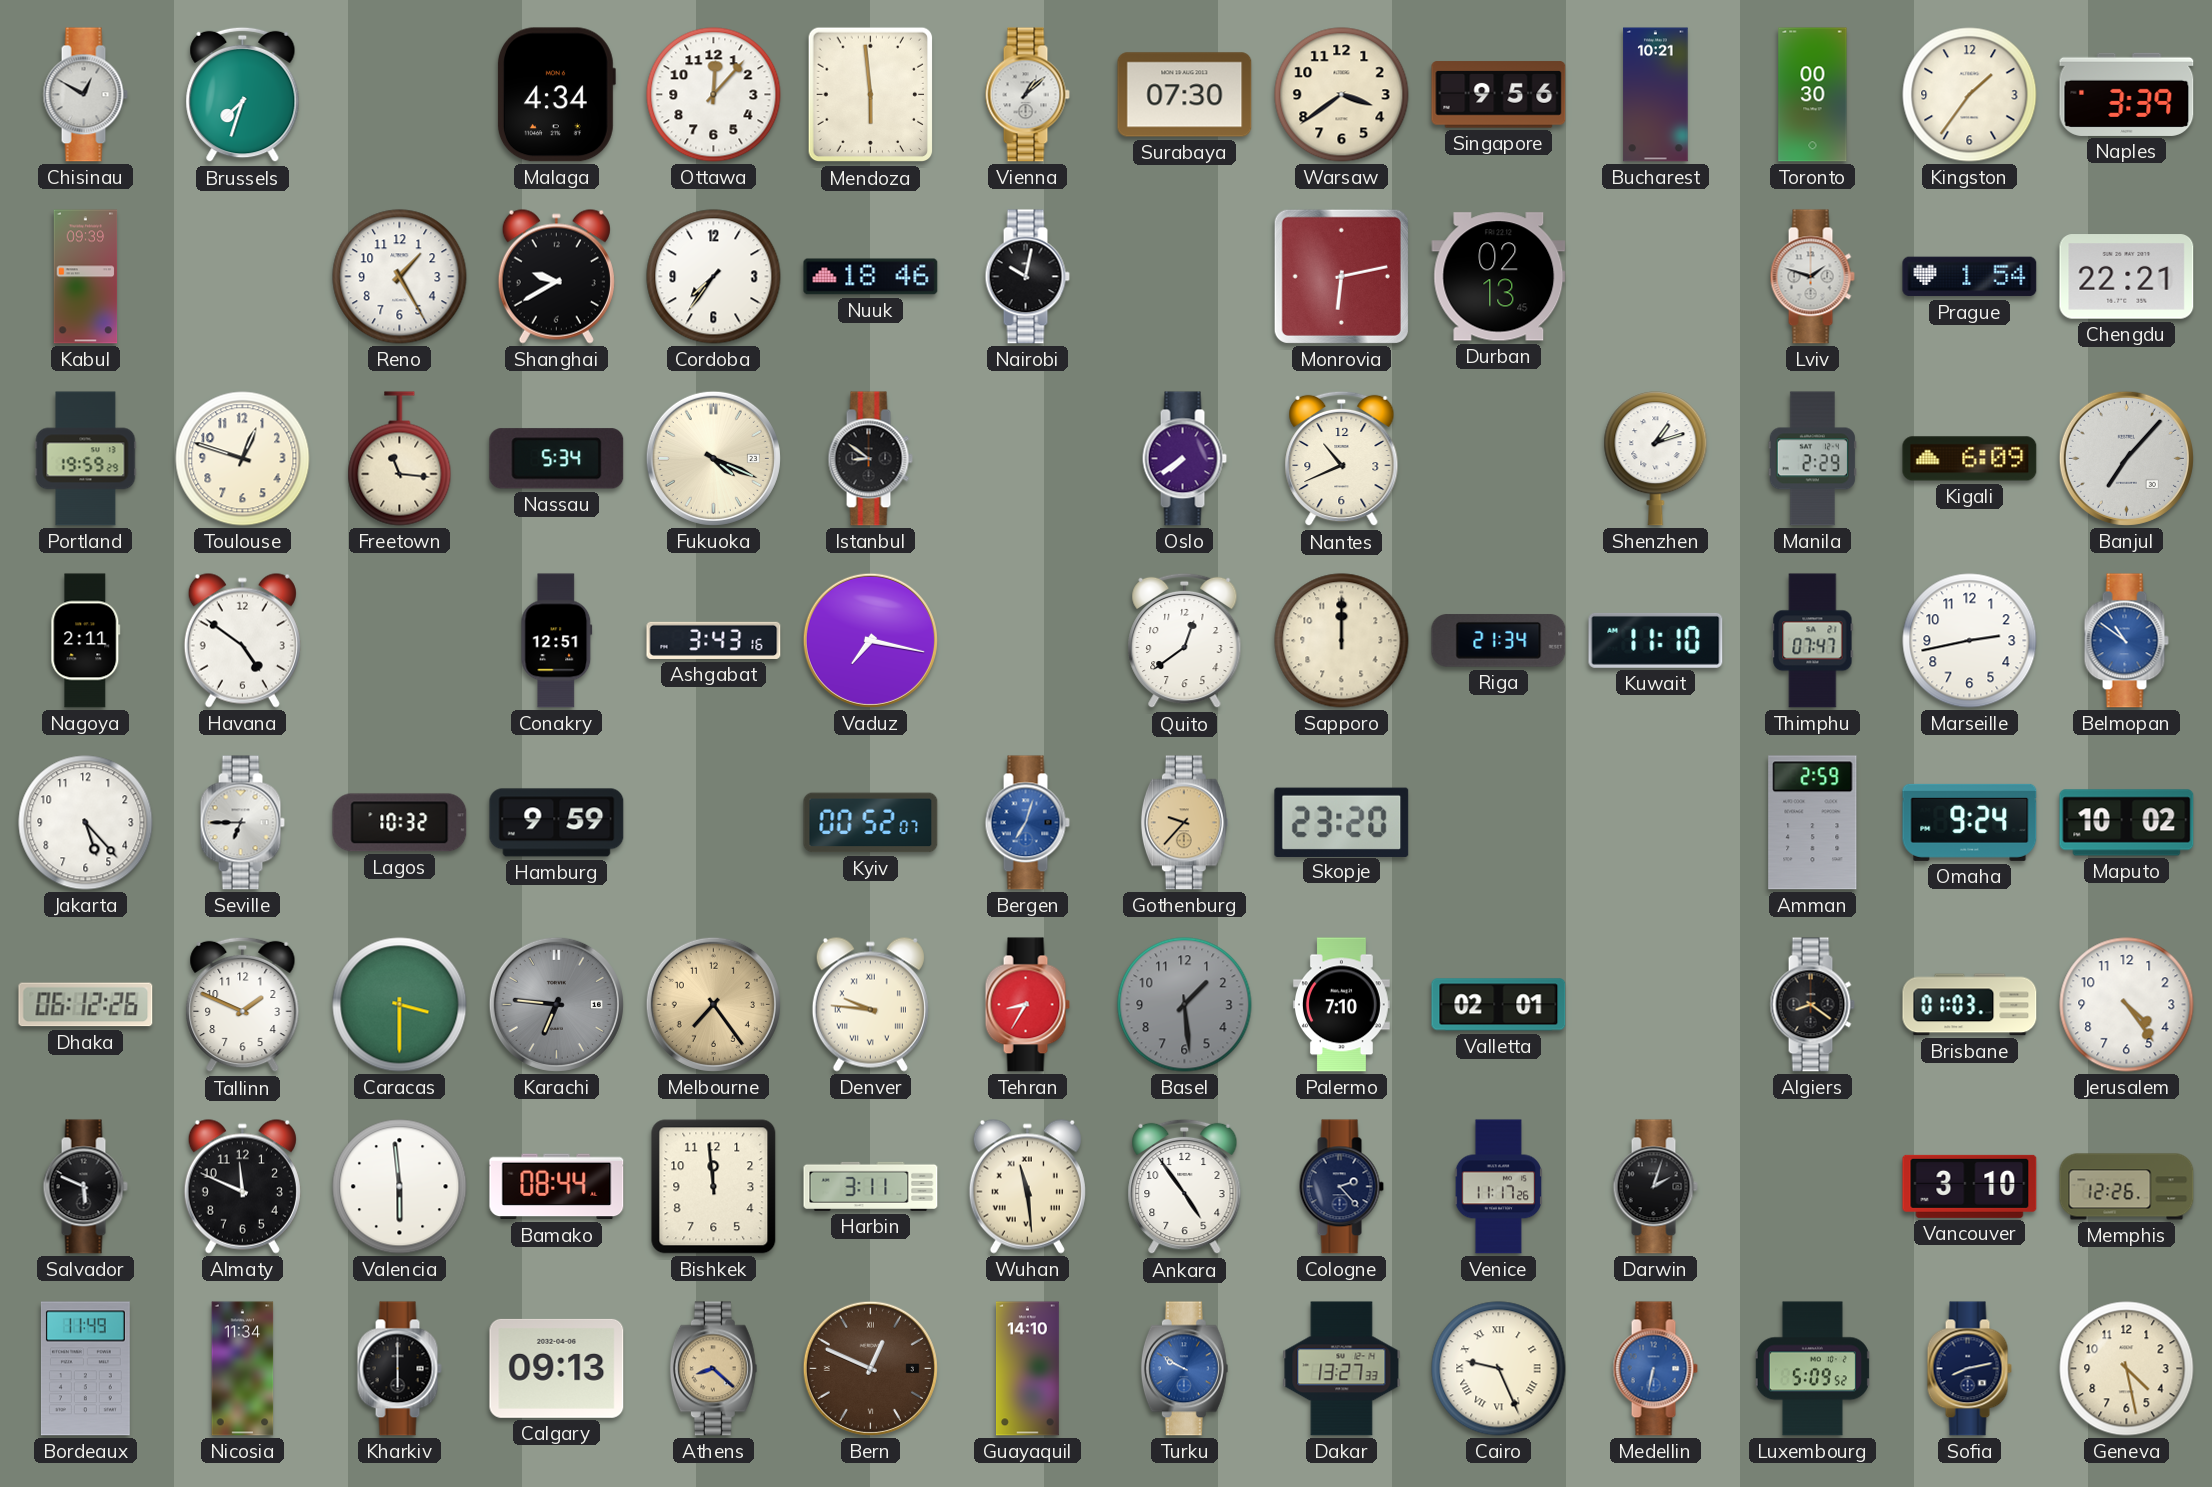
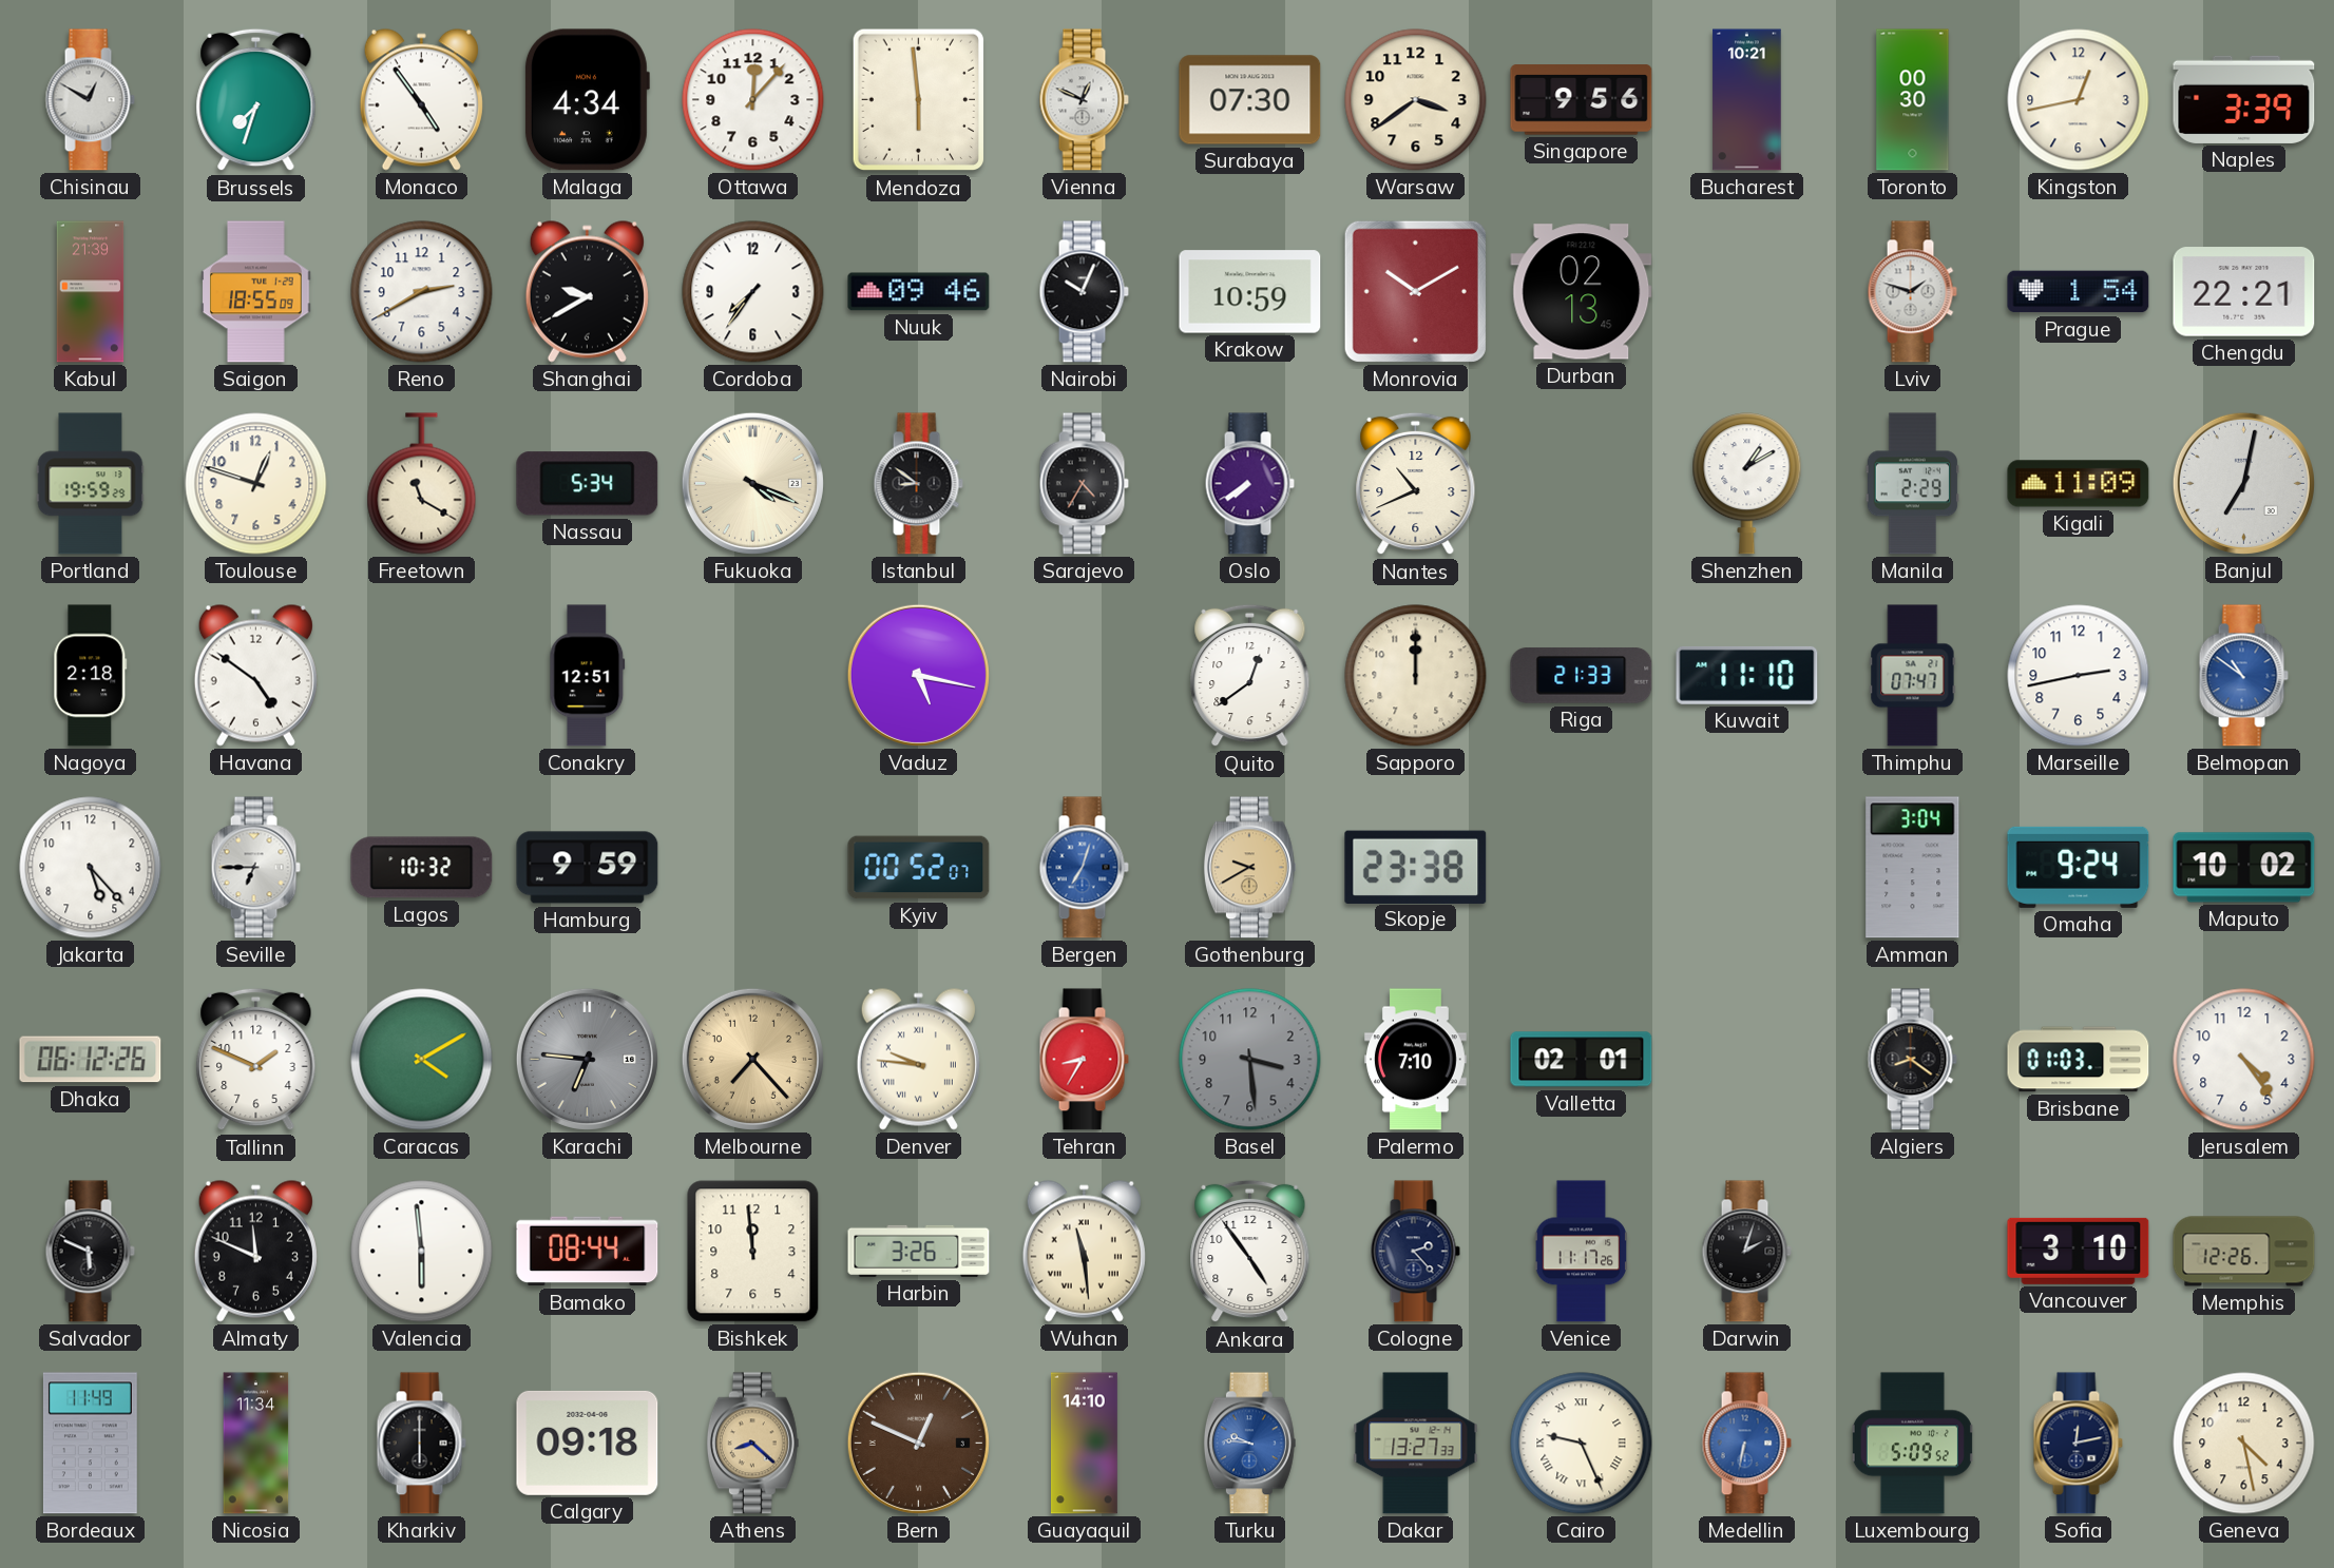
Monaco: none -> 4:54 (421, 99)
Vienna: 1:08 -> 12:49 (1084, 100)
Kingston: 1:36 -> 12:43 (2079, 100)
Kabul: 09:39 -> 21:39 (91, 292)
Saigon: none -> 18:55 (256, 292)
Reno: 1:25 -> 2:40 (422, 292)
Nuuk: 18:46 -> 09:46 (919, 292)
Nairobi: 10:02 -> 10:04 (1084, 292)
Krakow: none -> 10:59 (1250, 292)
Monrovia: 6:13 -> 10:10 (1415, 291)
Freetown: 11:16 -> 11:20 (422, 484)
Sarajevo: none -> 4:35 (1084, 484)
Shenzhen: 1:12 -> 1:10 (1747, 484)
Kigali: 6:09 -> 11:09 (2079, 484)
Banjul: 7:07 -> 7:02 (2243, 483)
Nagoya: 2:11 -> 2:18 (91, 676)
Ashgabat: 3:43 -> none (714, 640)
Vaduz: 7:17 -> 5:17 (918, 675)
Riga: 21:34 -> 21:33 (1582, 676)
Gothenburg: 9:37 -> 9:40 (1249, 868)
Skopje: 23:20 -> 23:38 (1416, 867)
Amman: 2:59 -> 3:04 (1913, 868)
Caracas: 3:30 -> 4:10 (422, 1060)
Melbourne: 7:24 -> 7:23 (752, 1059)
Basel: 1:29 -> 3:29 (1250, 1060)
Harbin: 3:11 -> 3:26 (919, 1251)
Calgary: 09:13 -> 09:18 (588, 1443)
Turku: 9:50 -> 9:46 (1249, 1444)
Sofia: 8:13 -> 12:13 (2078, 1444)
